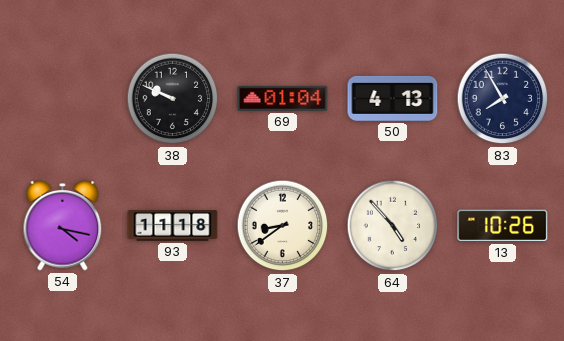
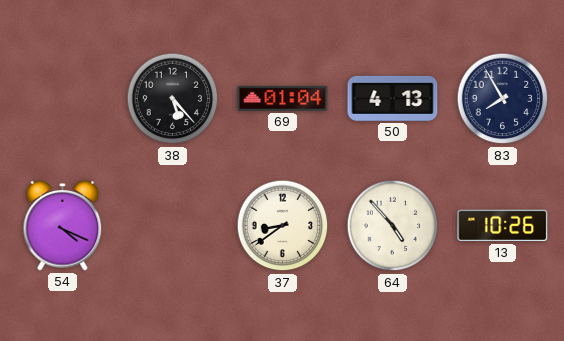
38: 9:49 -> 5:23 (173, 99)
54: 4:17 -> 4:19 (63, 226)
93: 11:18 -> none (173, 226)
